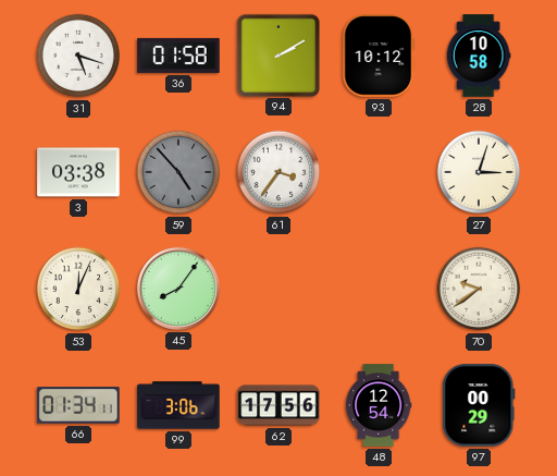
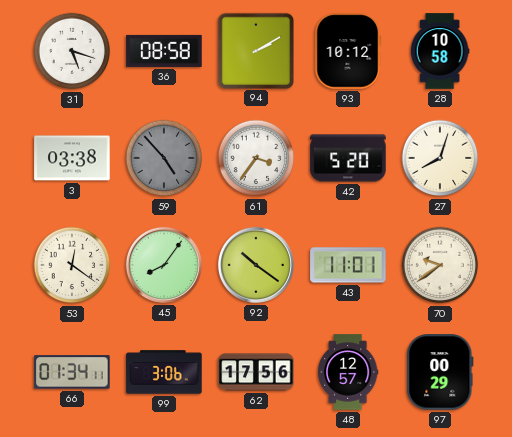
36: 01:58 -> 08:58 (164, 51)
42: none -> 5:20 (348, 158)
27: 3:03 -> 8:03 (440, 158)
53: 12:04 -> 12:21 (72, 265)
92: none -> 10:21 (256, 265)
43: none -> 11:01 (348, 265)
48: 12:54 -> 12:57 (349, 372)
